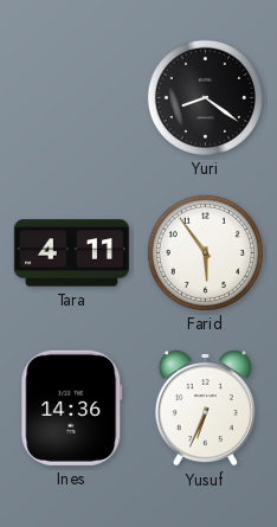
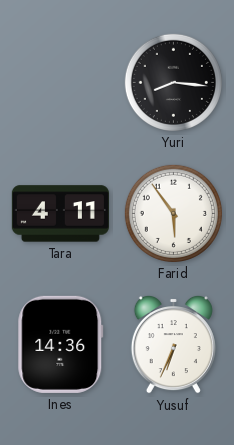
Yuri: 8:21 -> 8:16 (173, 82)
